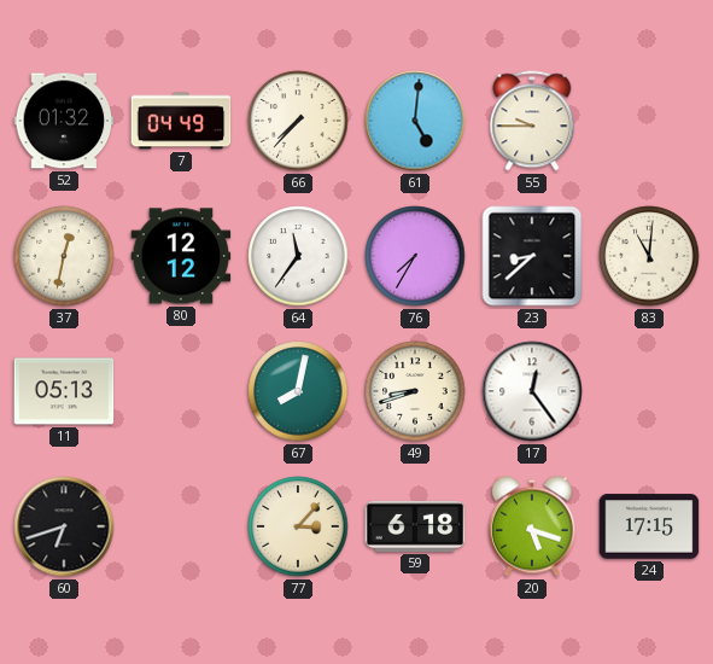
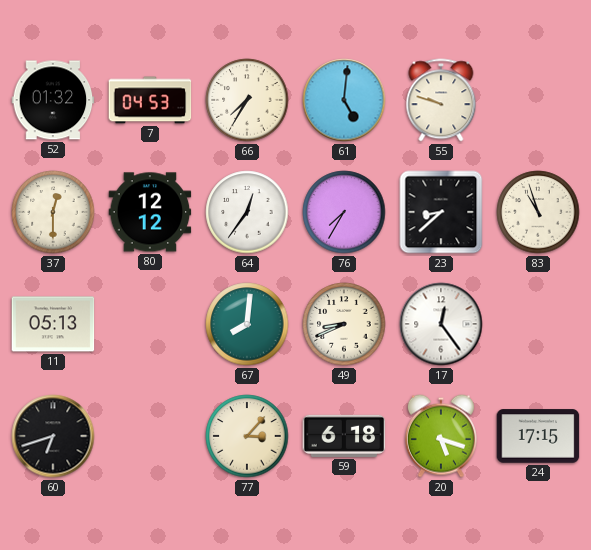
7: 04:49 -> 04:53 (150, 100)
66: 7:37 -> 7:35 (247, 100)
55: 9:45 -> 9:48 (441, 100)
37: 12:32 -> 12:30 (53, 212)
64: 11:36 -> 12:36 (247, 212)
83: 11:01 -> 10:57 (538, 212)
67: 8:02 -> 8:01 (247, 324)
49: 8:42 -> 8:41 (344, 324)
